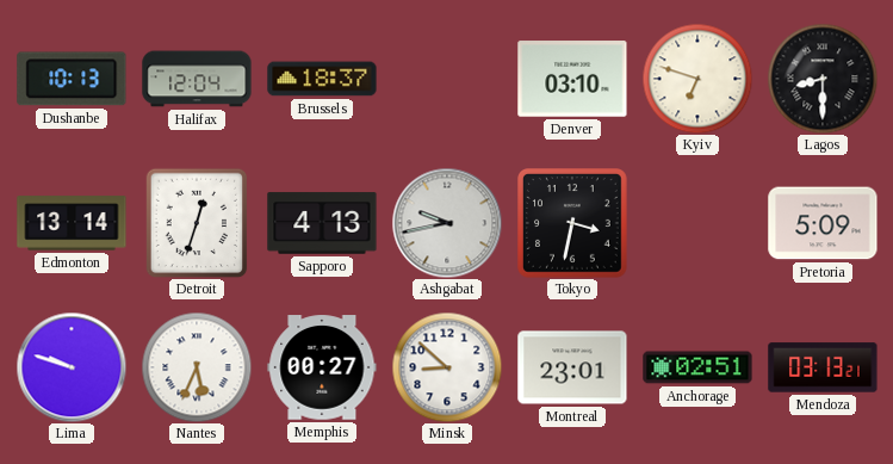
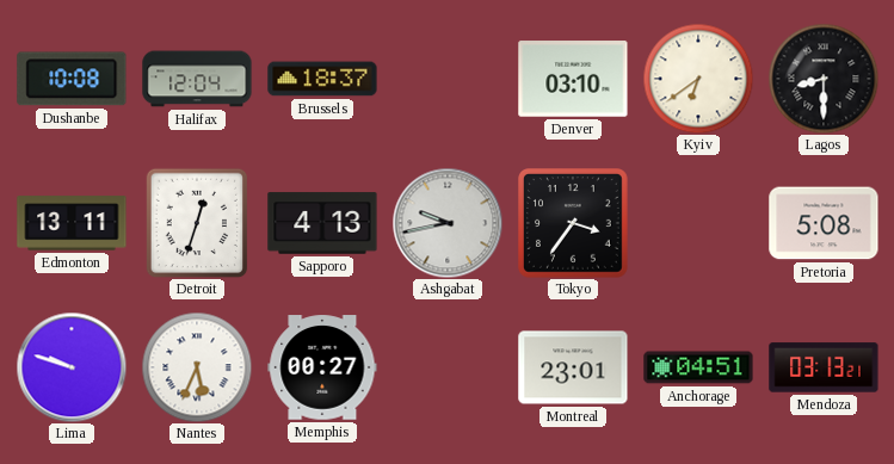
Dushanbe: 10:13 -> 10:08 (72, 79)
Kyiv: 6:48 -> 6:39 (698, 79)
Edmonton: 13:14 -> 13:11 (72, 223)
Tokyo: 3:32 -> 3:36 (574, 224)
Pretoria: 5:09 -> 5:08 (824, 223)
Minsk: 8:52 -> none (447, 367)
Anchorage: 02:51 -> 04:51 (698, 367)
